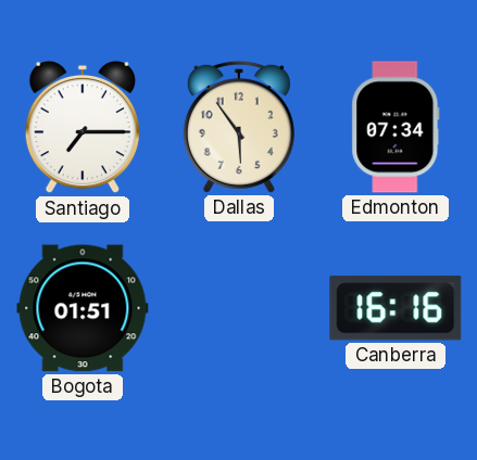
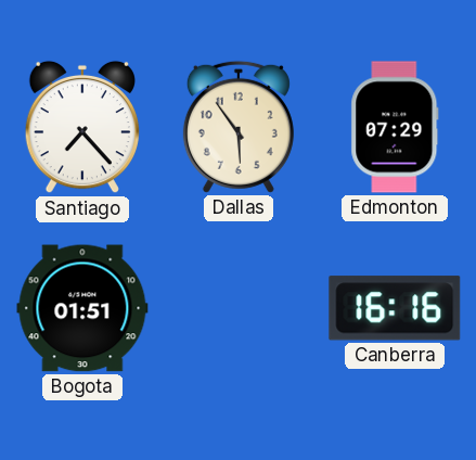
Santiago: 7:15 -> 7:23 (82, 127)
Edmonton: 07:34 -> 07:29 (395, 127)
